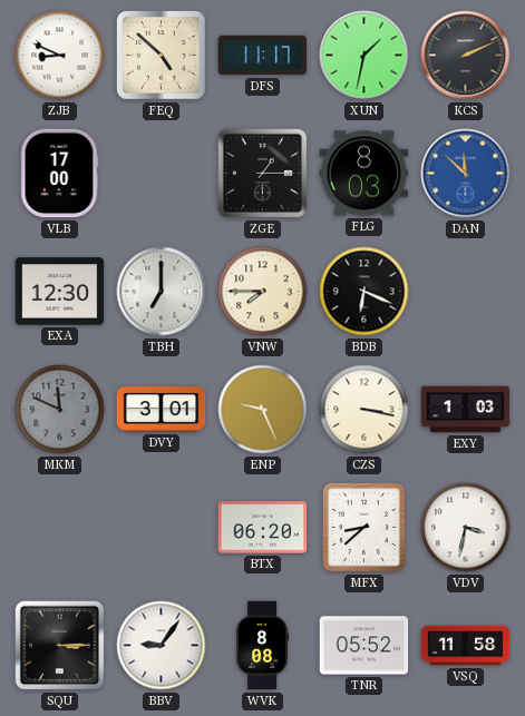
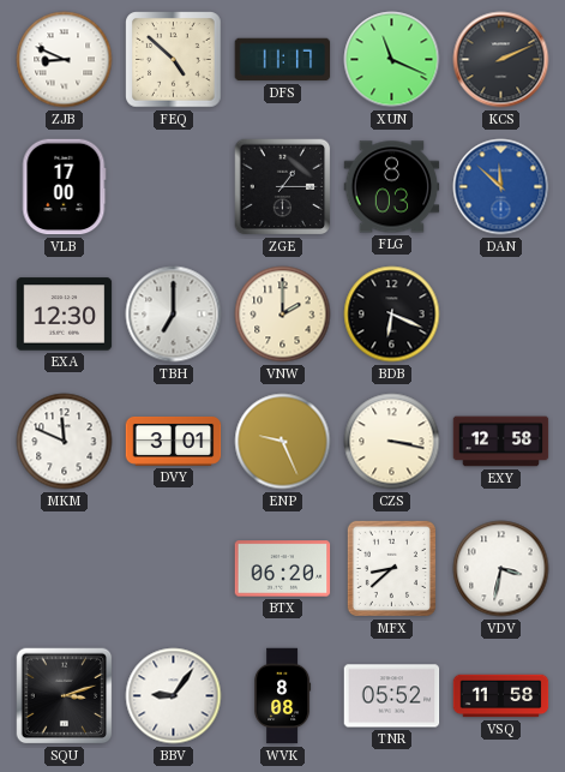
XUN: 1:32 -> 11:19 (392, 60)
VNW: 7:45 -> 2:00 (283, 315)
MKM dial: grey -> white (65, 442)
EXY: 1:03 -> 12:58 (501, 442)
SQU: 3:15 -> 3:12 (65, 696)
